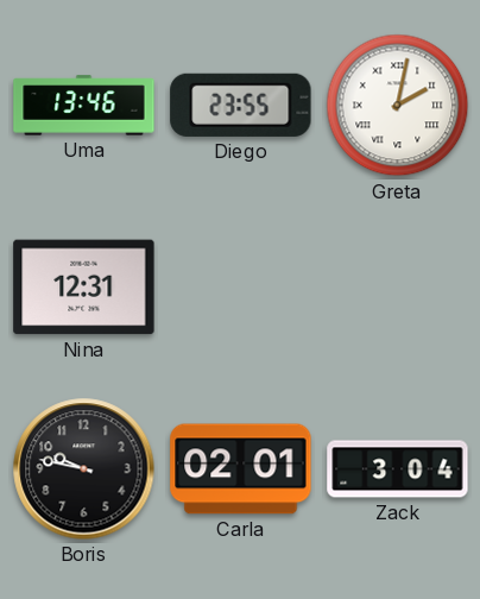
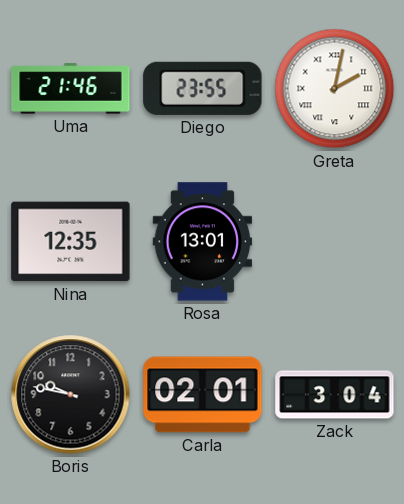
Uma: 13:46 -> 21:46 (71, 89)
Nina: 12:31 -> 12:35 (71, 242)
Rosa: none -> 13:01 (203, 242)
